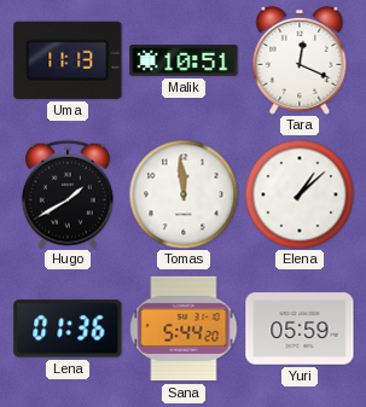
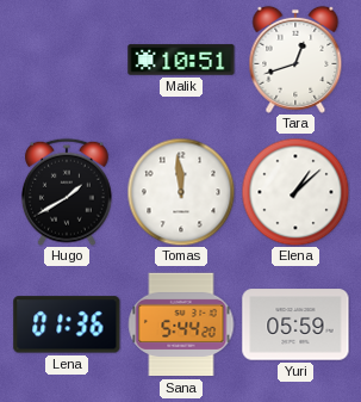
Uma: 11:13 -> none (68, 60)
Tara: 12:19 -> 12:42 (295, 60)
